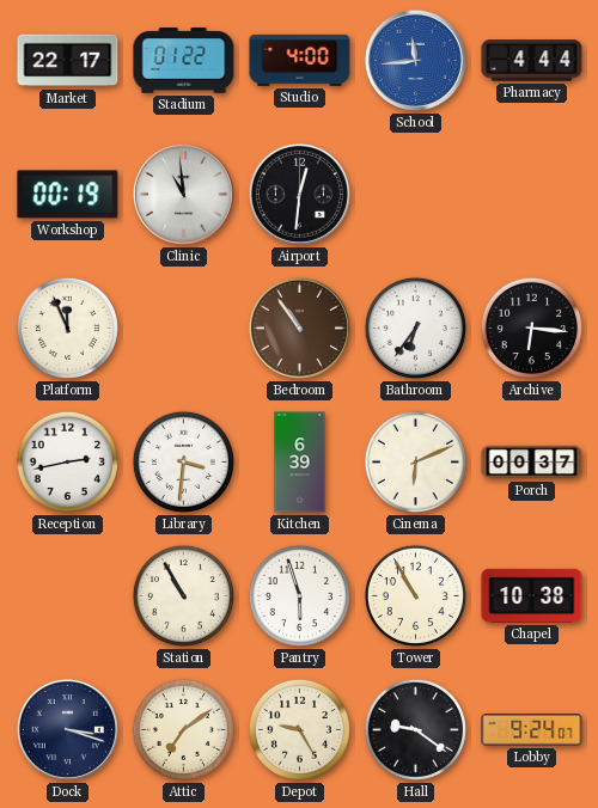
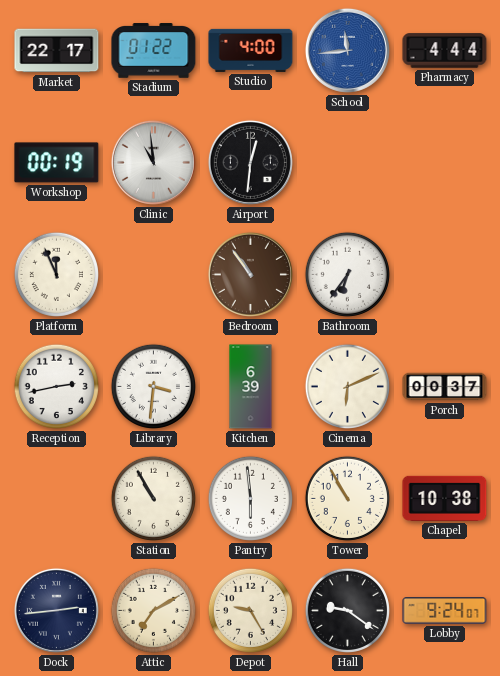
Archive: 6:16 -> none (531, 328)
Pantry: 5:57 -> 5:59 (250, 498)
Dock: 3:18 -> 2:44 (56, 610)
Attic: 7:09 -> 7:10 (153, 610)
